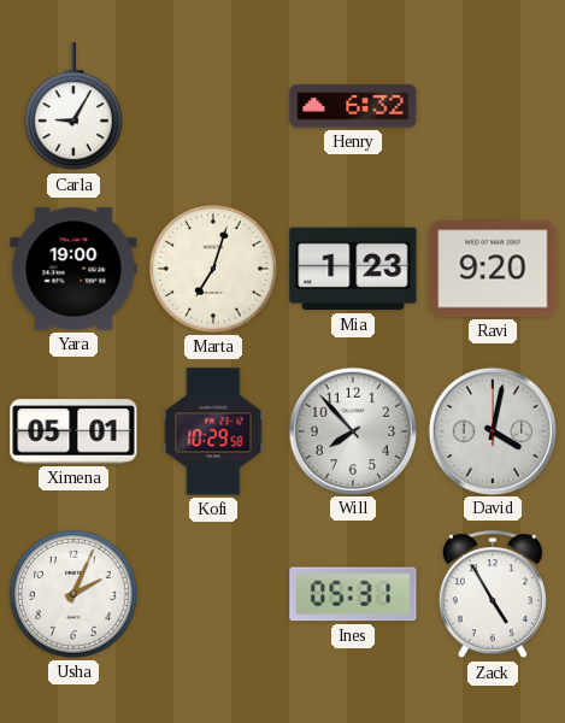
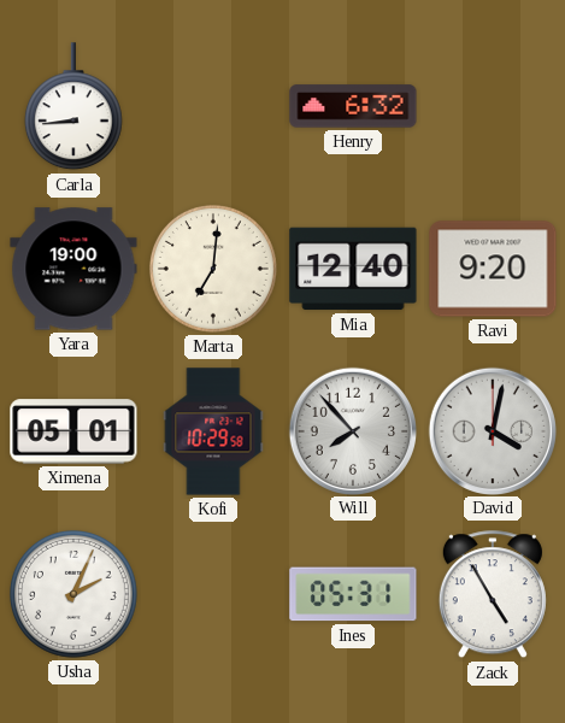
Carla: 9:05 -> 8:44 (73, 107)
Marta: 7:03 -> 7:01 (213, 269)
Mia: 1:23 -> 12:40 (353, 269)
